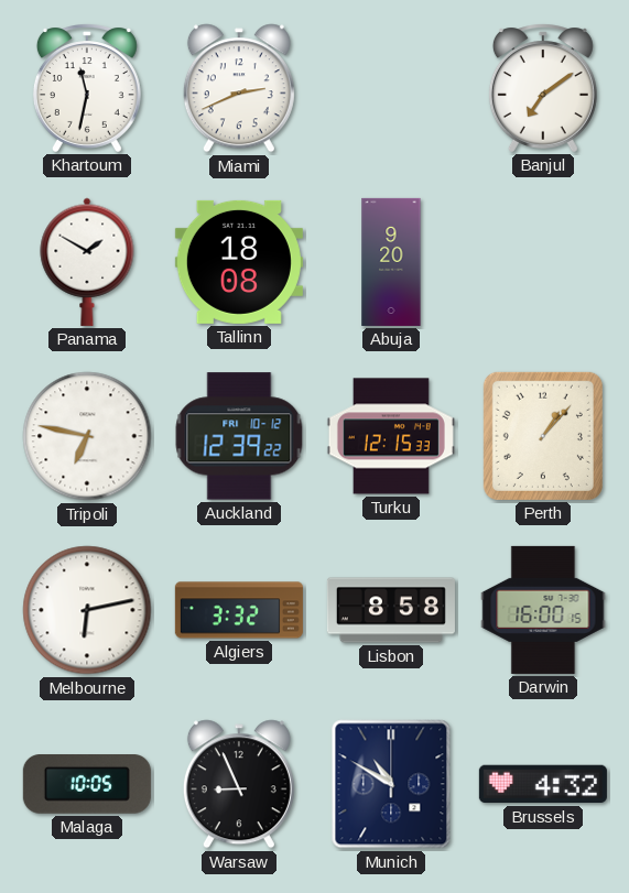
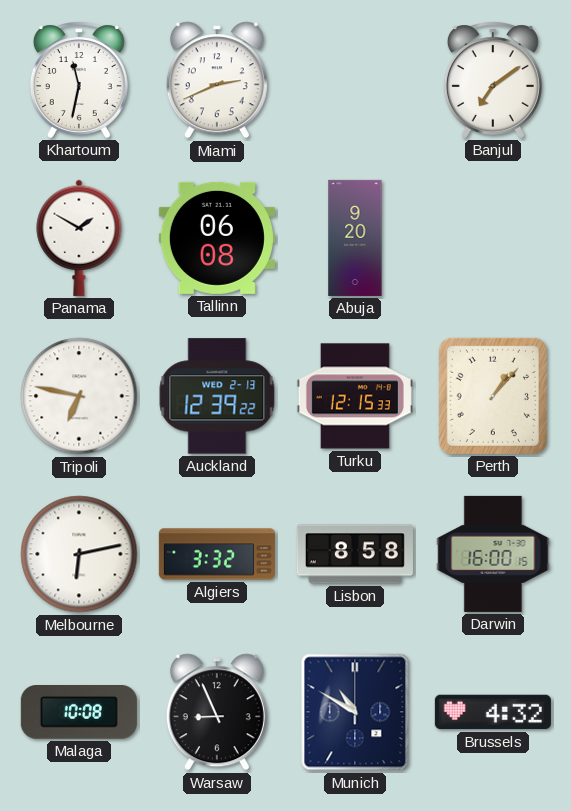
Tallinn: 18:08 -> 06:08 (217, 238)
Auckland date: FRI 10-12 -> WED 2-13 (217, 396)
Malaga: 10:05 -> 10:08 (79, 713)
